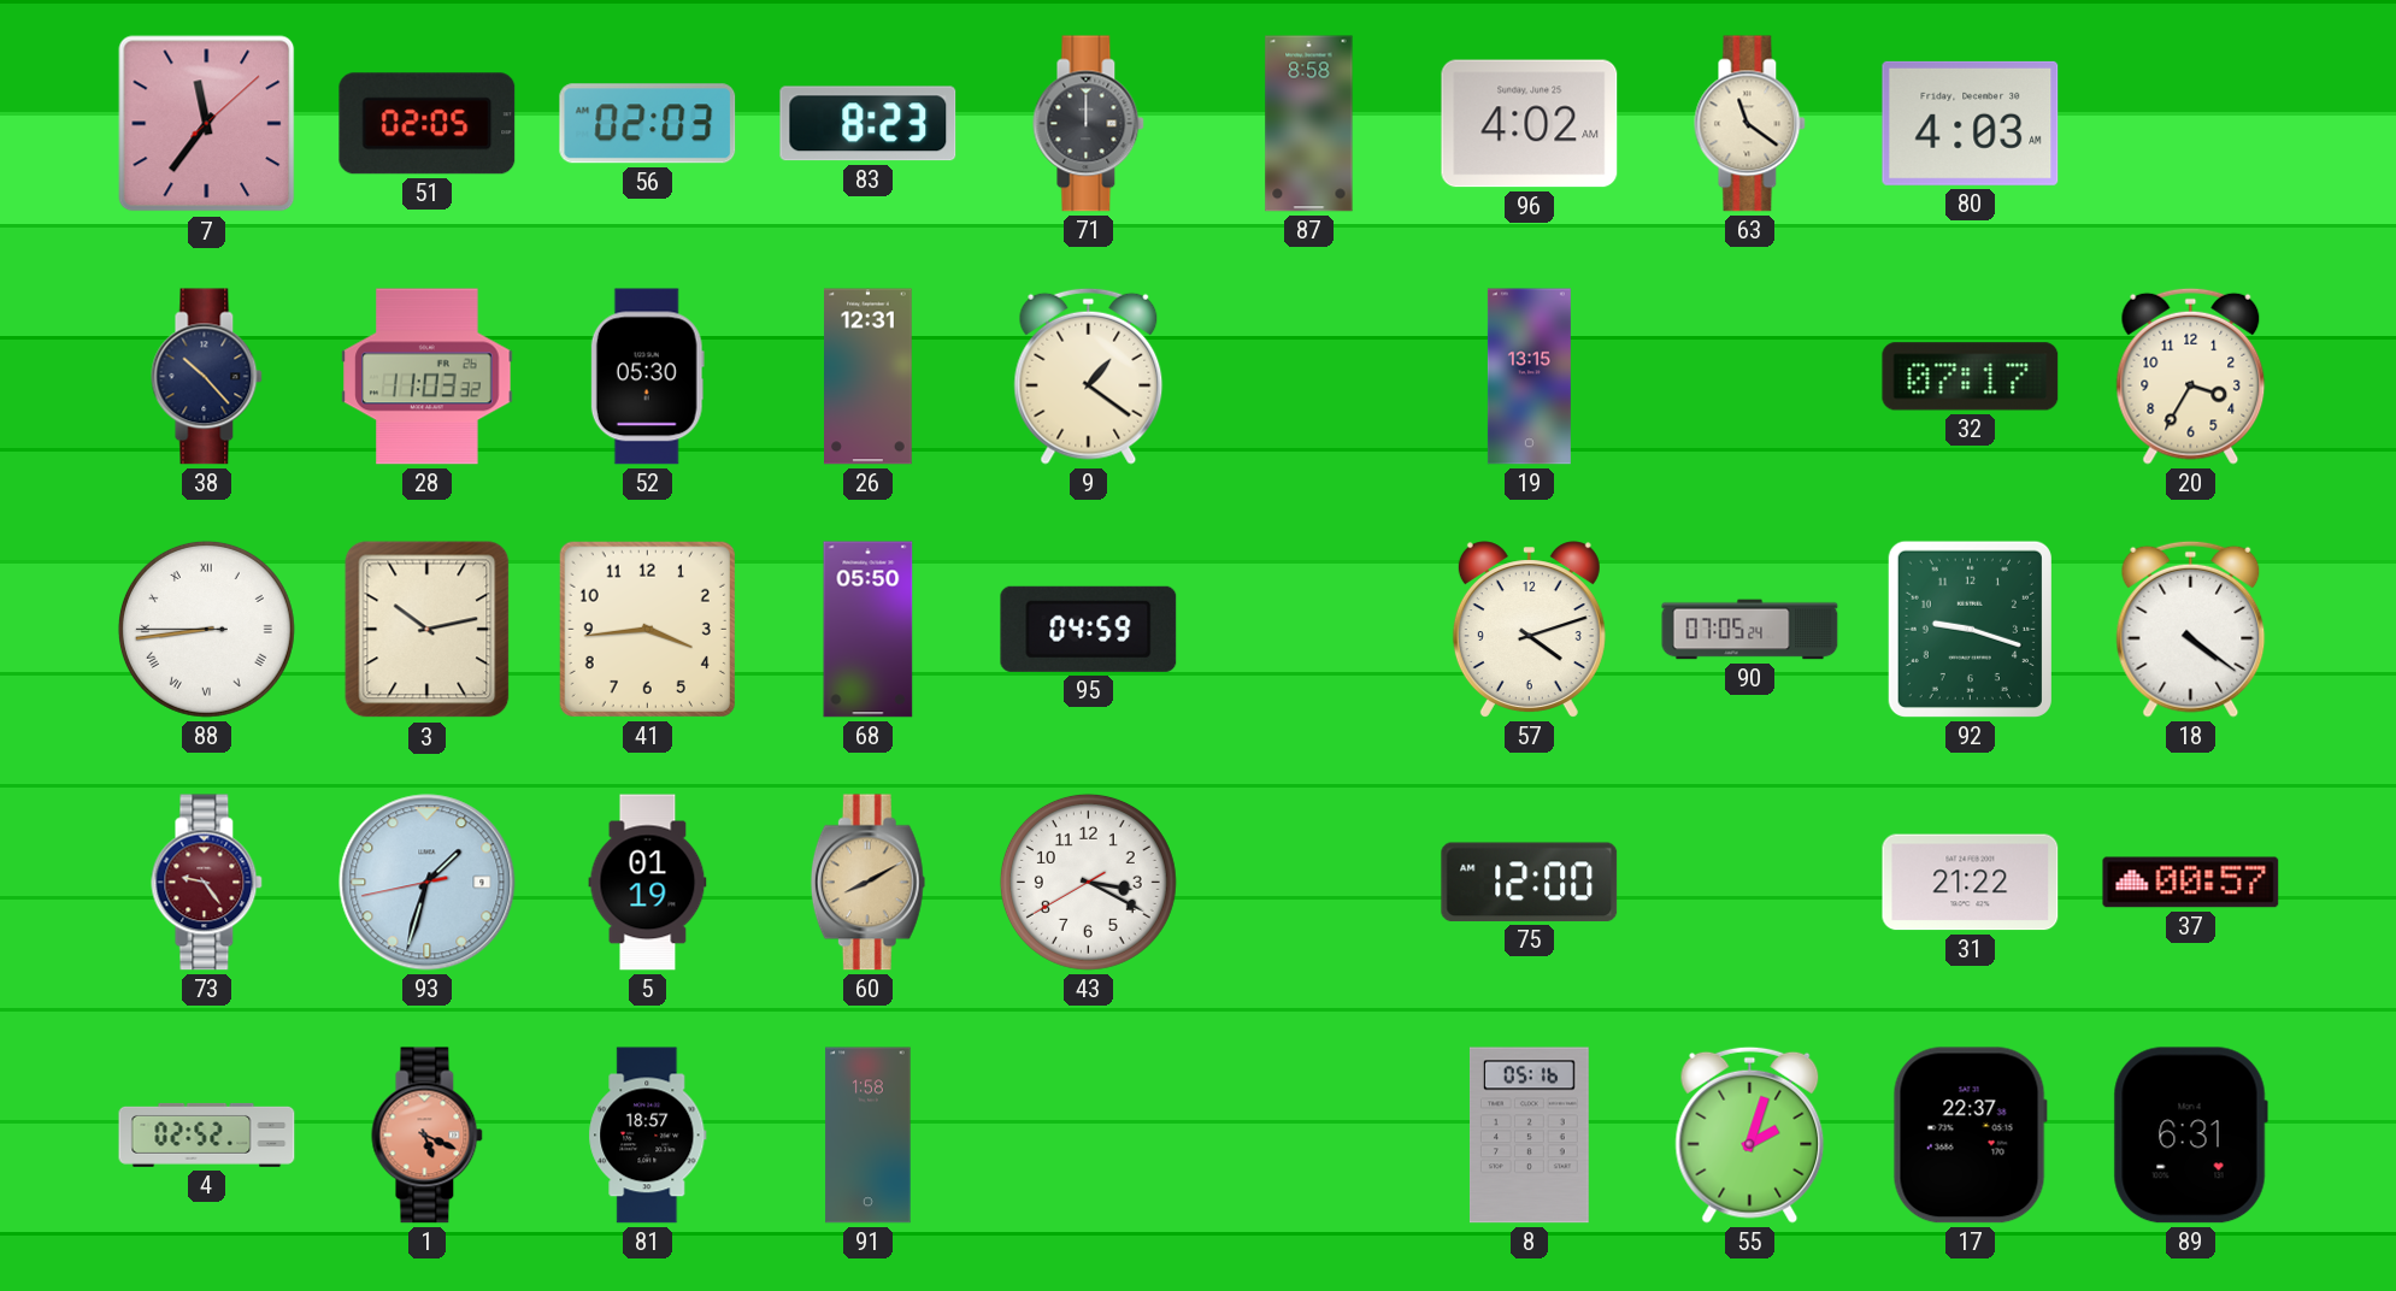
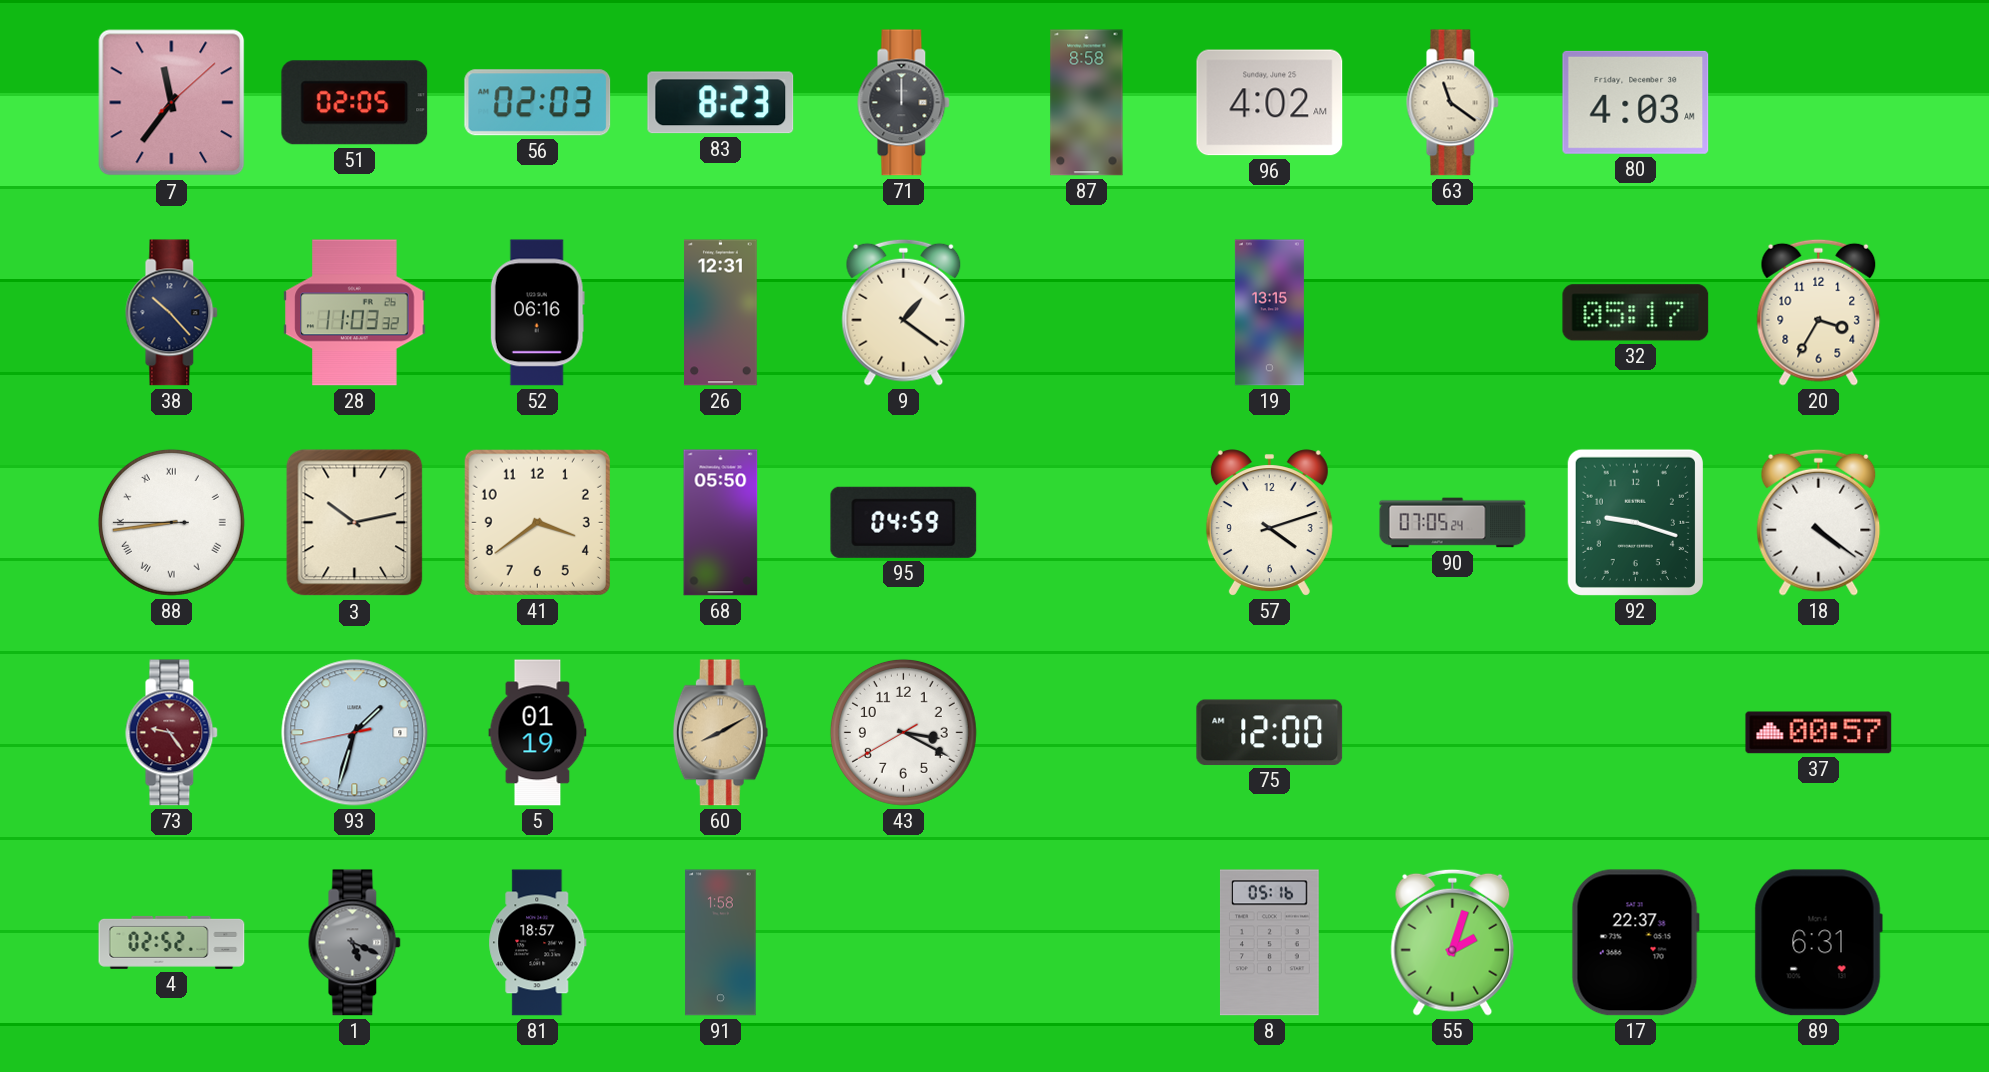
52: 05:30 -> 06:16 (537, 313)
32: 07:17 -> 05:17 (1636, 313)
41: 3:44 -> 3:39 (537, 522)
31: 21:22 -> none (1971, 883)
1 dial: salmon -> grey (355, 943)
